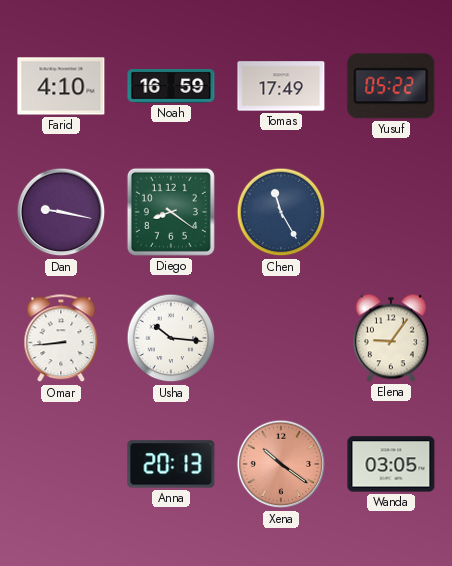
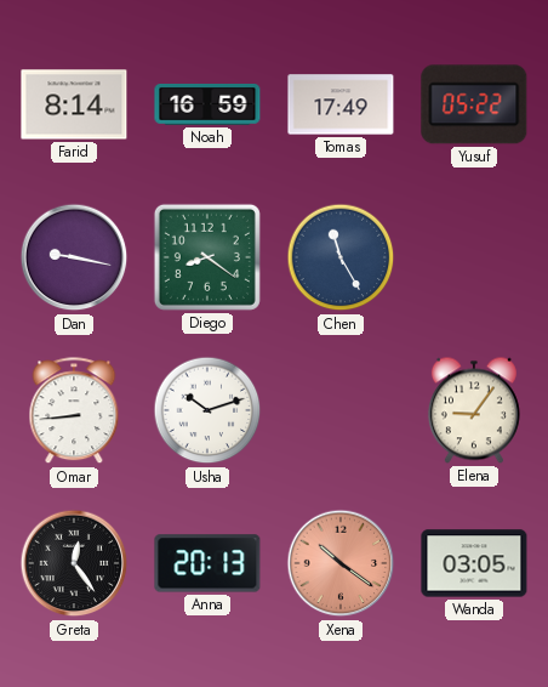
Farid: 4:10 -> 8:14 (74, 104)
Usha: 10:16 -> 10:12 (207, 410)
Greta: none -> 12:24 (74, 563)
